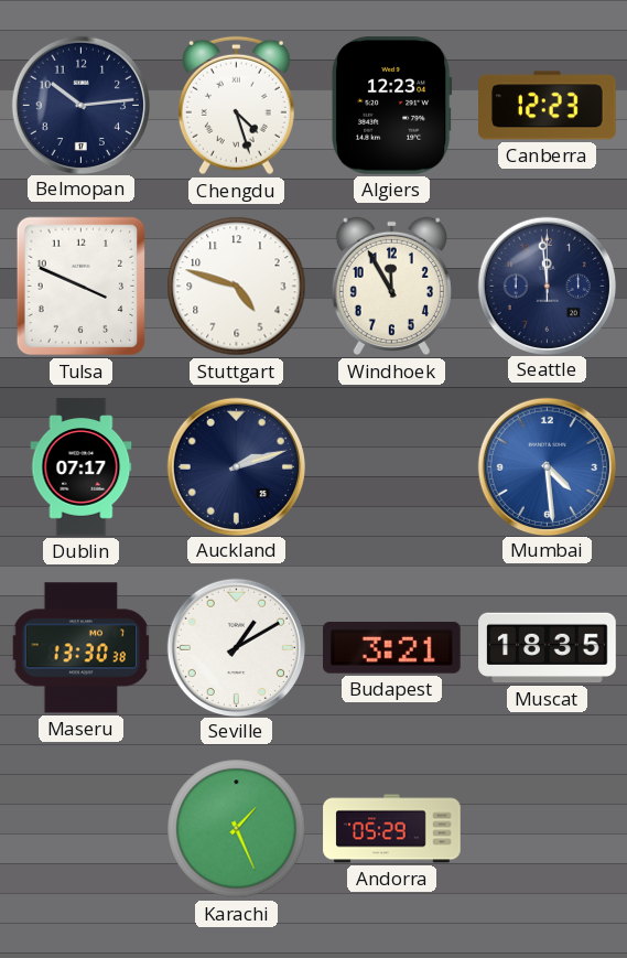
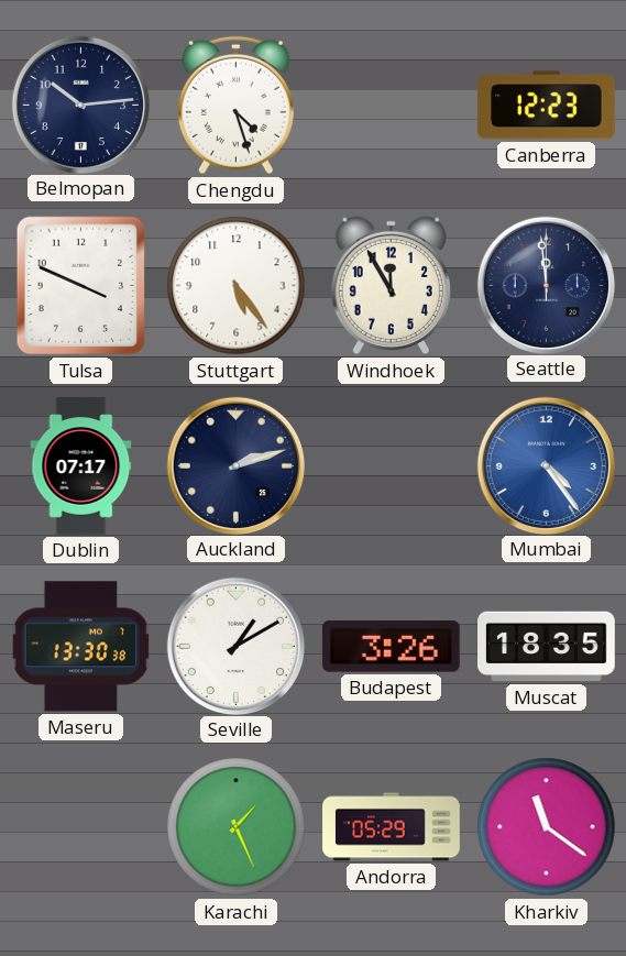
Algiers: 12:23 -> none (392, 106)
Stuttgart: 4:48 -> 5:24 (237, 286)
Mumbai: 4:29 -> 4:24 (546, 465)
Budapest: 3:21 -> 3:26 (391, 647)
Kharkiv: none -> 11:21 (547, 827)
